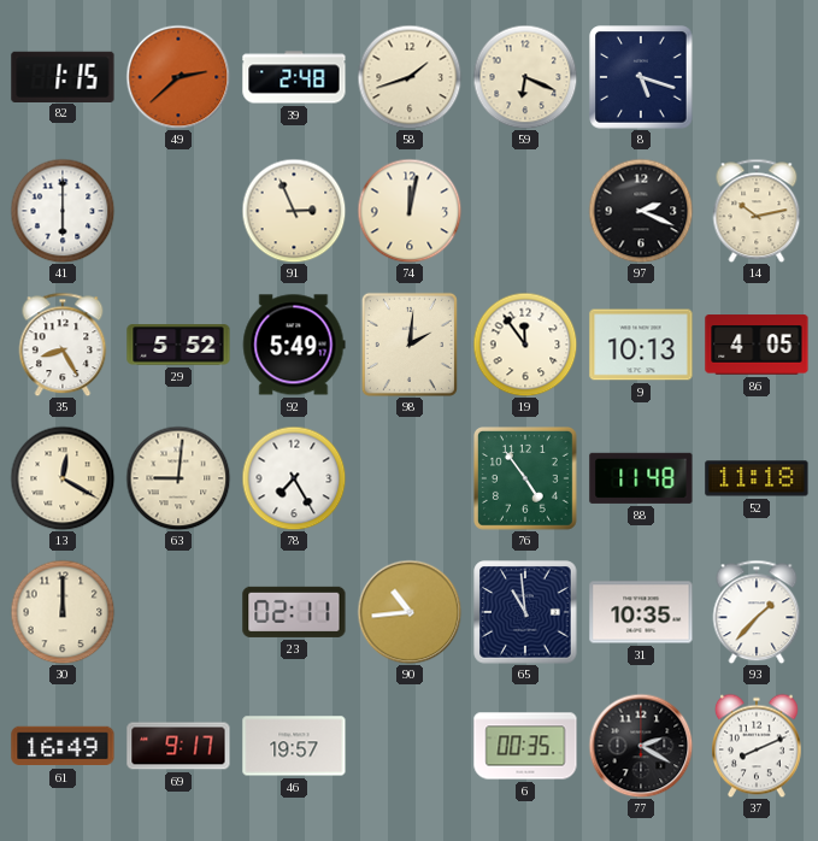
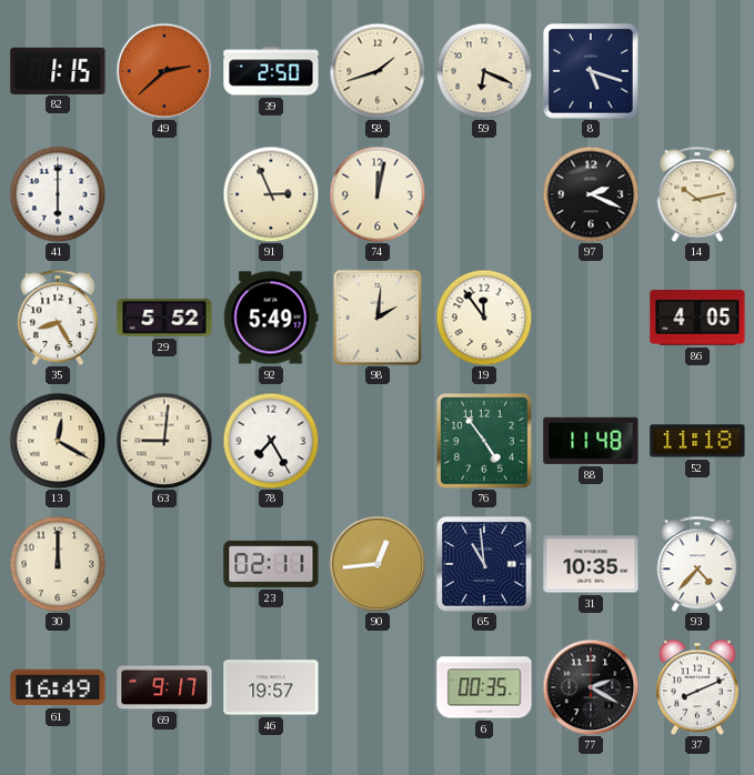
39: 2:48 -> 2:50 (271, 71)
9: 10:13 -> none (641, 345)
90: 10:44 -> 12:44 (378, 564)
93: 1:37 -> 4:37 (697, 564)
